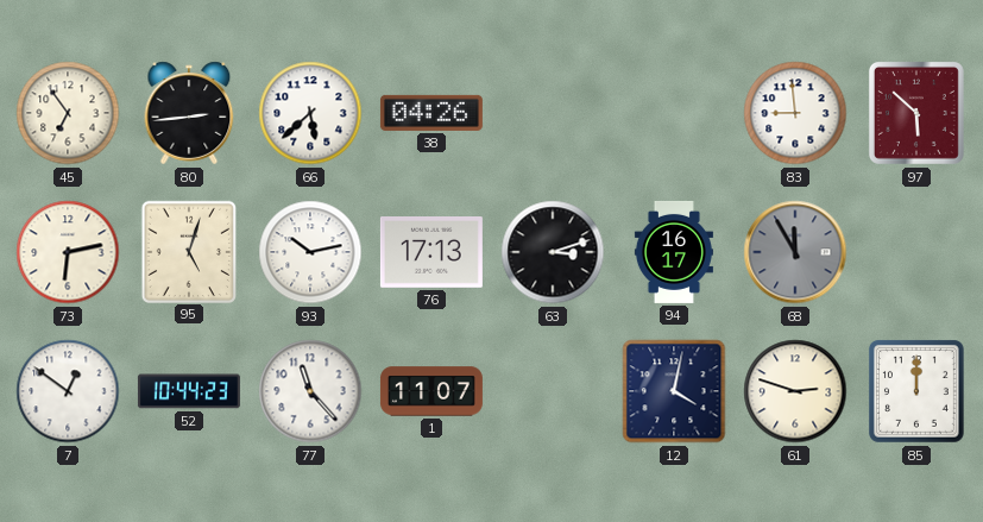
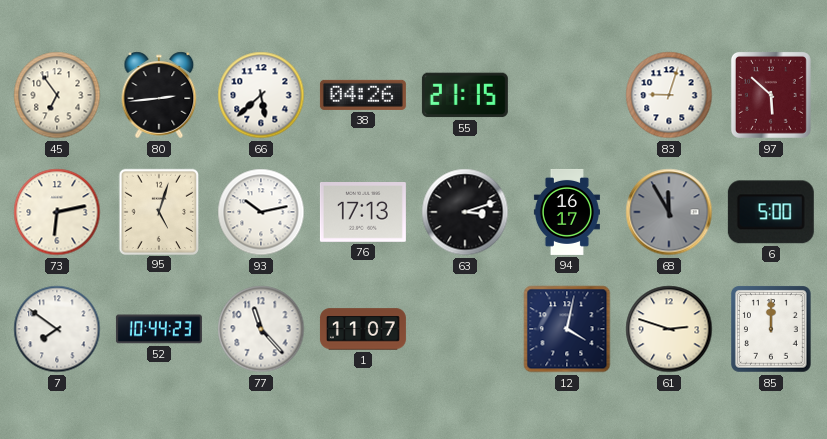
55: none -> 21:15 (465, 95)
83: 8:59 -> 9:03 (669, 95)
6: none -> 5:00 (771, 212)
7: 12:51 -> 7:51 (57, 329)
